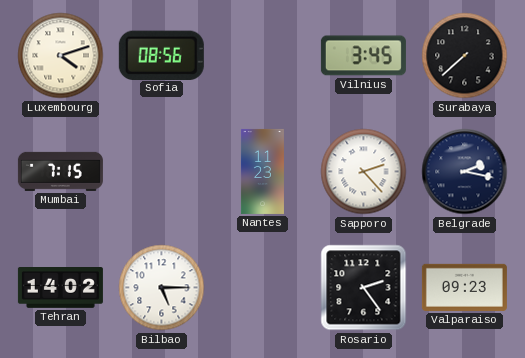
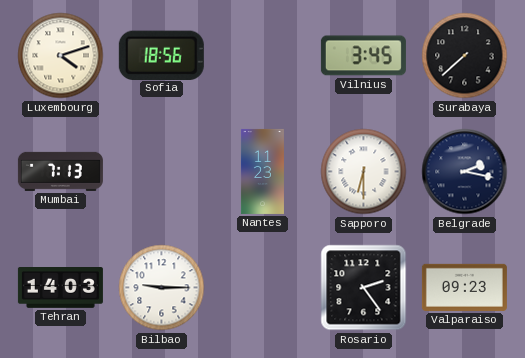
Sofia: 08:56 -> 18:56 (161, 55)
Mumbai: 7:15 -> 7:13 (60, 171)
Sapporo: 2:23 -> 6:30 (364, 172)
Tehran: 14:02 -> 14:03 (60, 288)
Bilbao: 5:15 -> 9:15 (162, 288)
